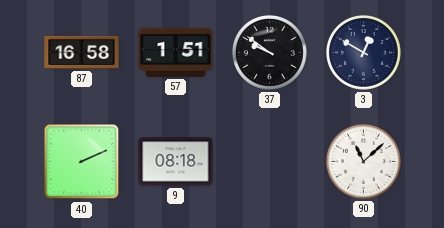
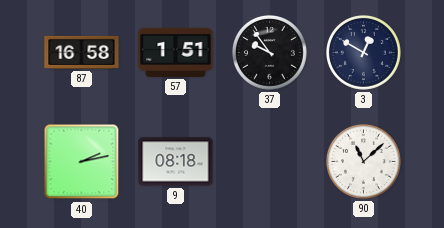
37: 9:51 -> 9:54 (269, 52)
40: 2:11 -> 2:13 (82, 162)
